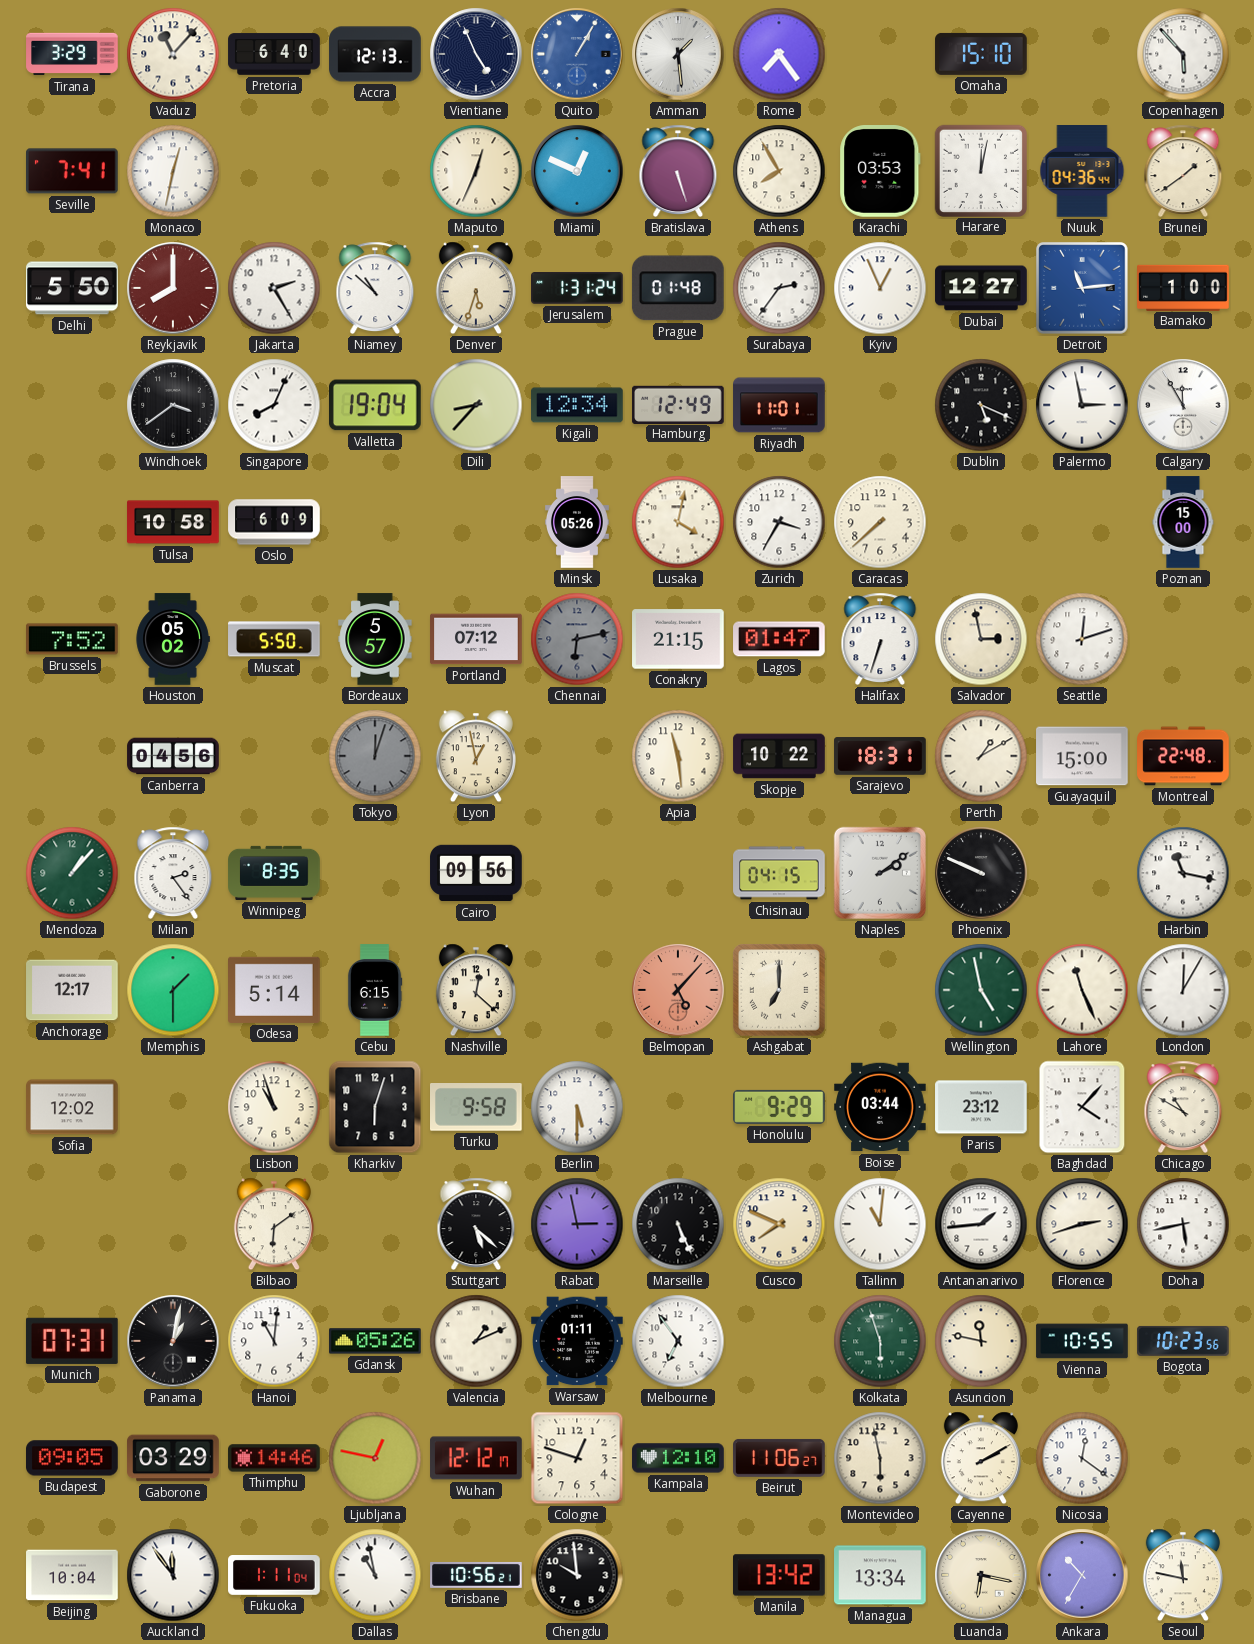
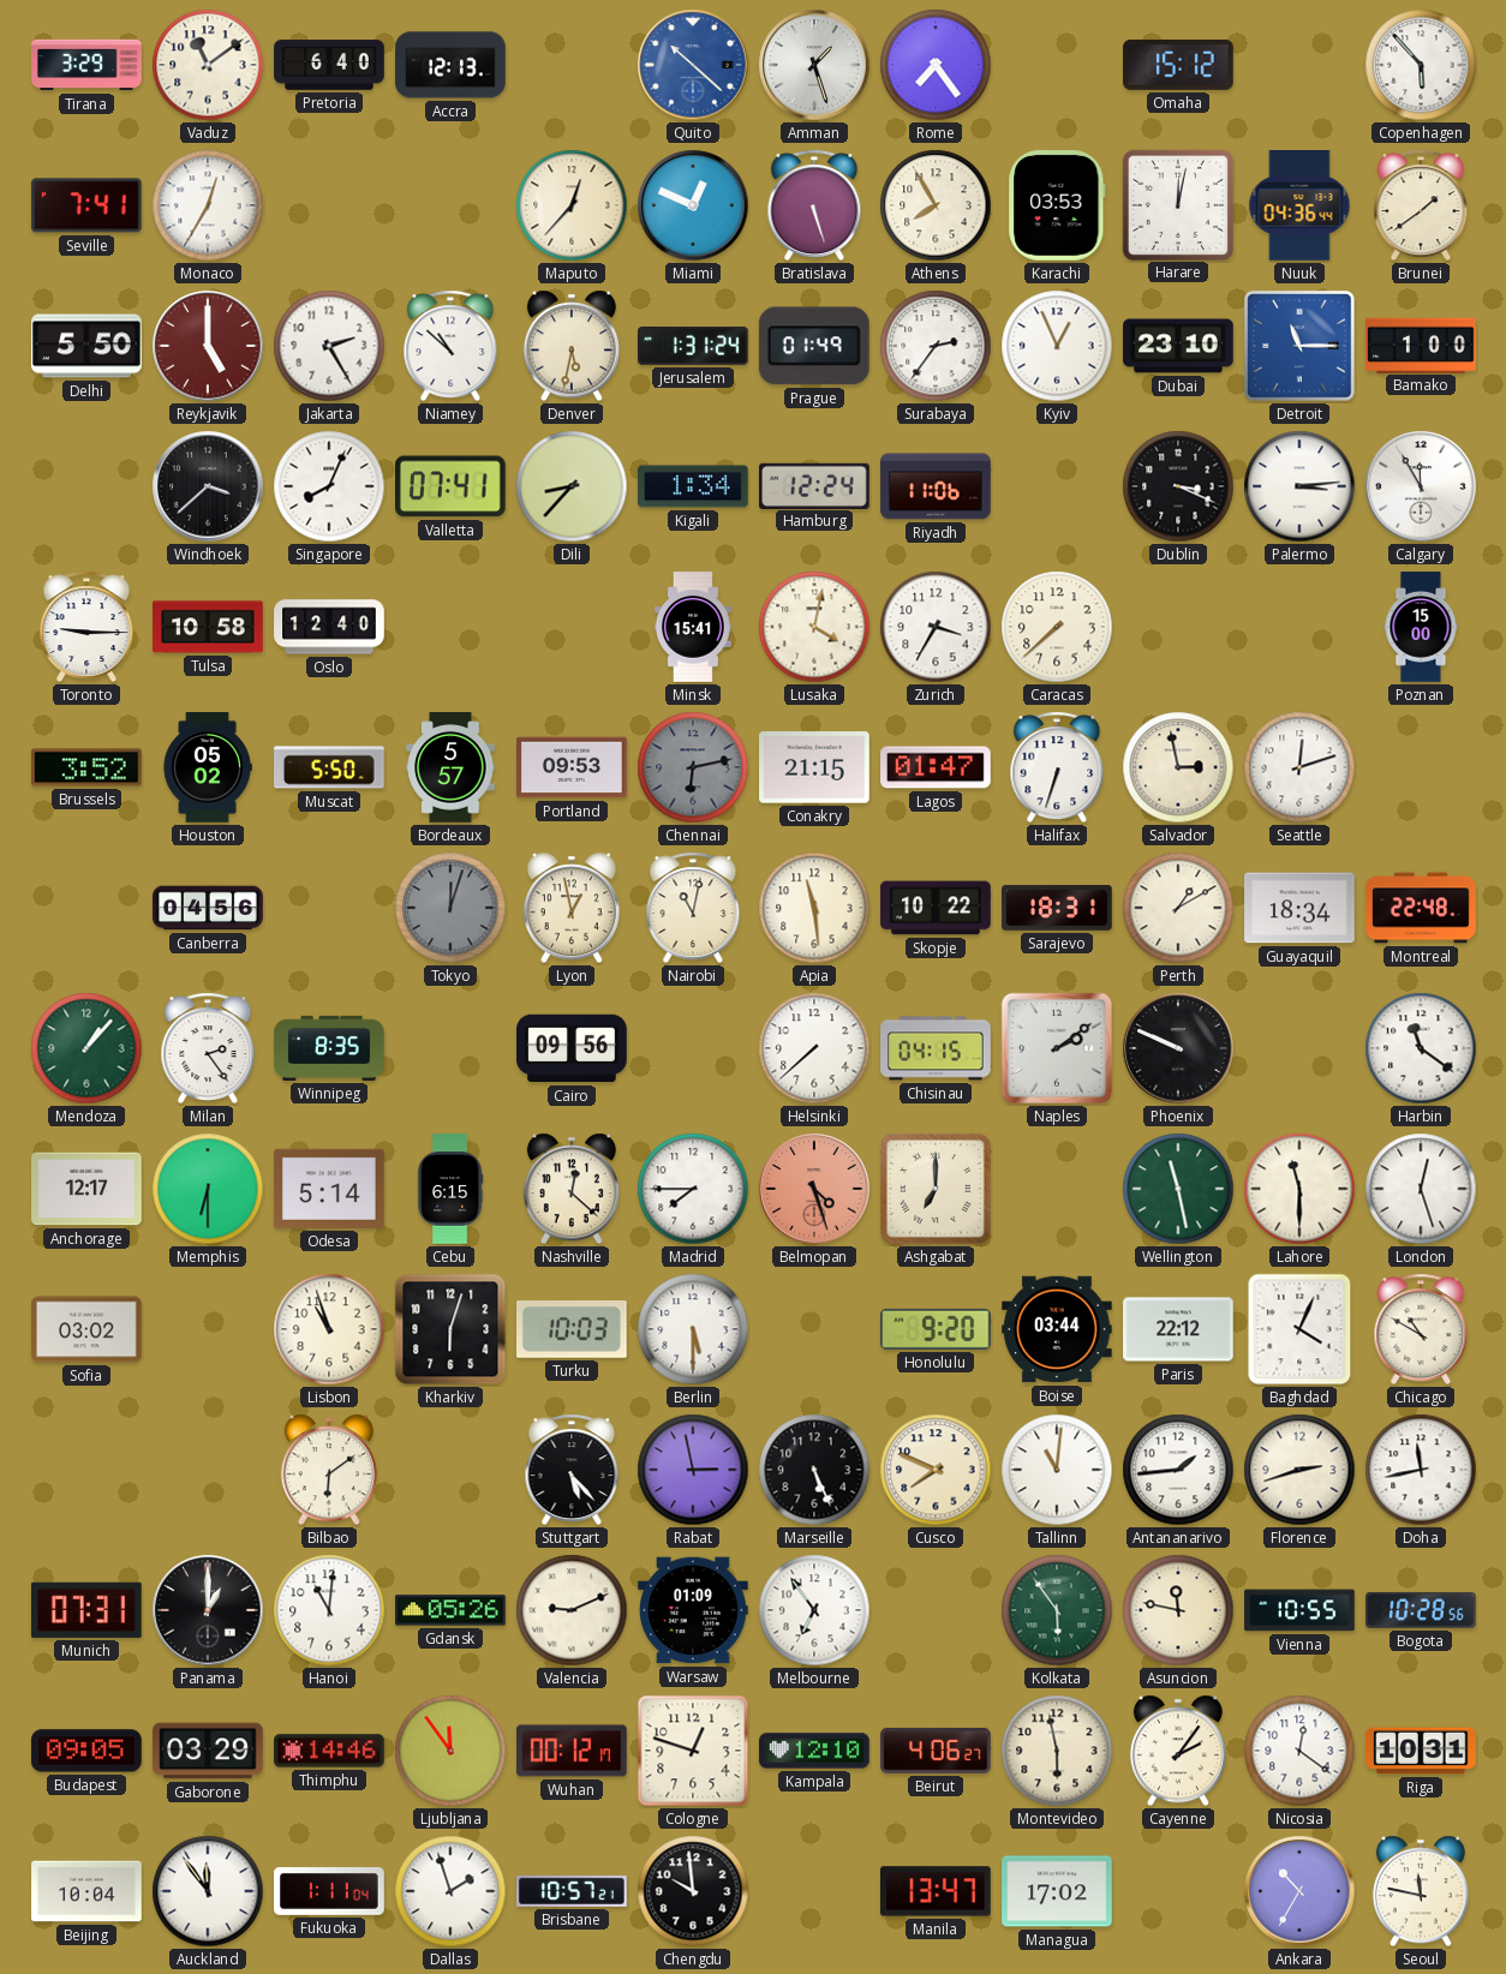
Vaduz: 11:07 -> 11:09 (208, 65)
Vientiane: 4:56 -> none (476, 54)
Quito: 1:05 -> 10:22 (693, 65)
Amman: 1:29 -> 1:27 (814, 65)
Omaha: 15:10 -> 15:12 (1178, 65)
Monaco: 12:32 -> 12:35 (208, 205)
Maputo: 12:34 -> 12:37 (572, 205)
Reykjavik: 8:00 -> 5:00 (208, 346)
Denver: 5:33 -> 5:32 (572, 346)
Prague: 01:48 -> 01:49 (814, 346)
Dubai: 12:27 -> 23:10 (1178, 346)
Detroit: 11:14 -> 11:15 (1299, 346)
Windhoek: 3:39 -> 3:38 (208, 486)
Valletta: 19:04 -> 07:41 (452, 486)
Kigali: 12:34 -> 1:34 (693, 486)
Hamburg: 12:49 -> 12:24 (814, 485)
Riyadh: 11:01 -> 11:06 (936, 486)
Dublin: 5:19 -> 3:19 (1178, 486)
Palermo: 2:58 -> 3:14 (1299, 486)
Toronto: none -> 9:15 (86, 627)
Oslo: 6:09 -> 12:40 (329, 627)
Minsk: 05:26 -> 15:41 (694, 627)
Brussels: 7:52 -> 3:52 (86, 767)
Portland: 07:12 -> 09:53 (572, 767)
Nairobi: none -> 11:02 (693, 908)
Guayaquil: 15:00 -> 18:34 (1299, 908)
Helsinki: none -> 7:38 (814, 1048)
Harbin: 11:17 -> 11:21 (1421, 1048)
Memphis: 1:30 -> 6:30 (208, 1189)
Madrid: none -> 7:45 (693, 1189)
Belmopan: 5:07 -> 4:27 (814, 1189)
Wellington: 4:58 -> 11:28 (1178, 1189)
Lahore: 11:26 -> 11:30 (1299, 1189)
London: 12:05 -> 12:27 (1421, 1189)
Sofia: 12:02 -> 03:02 (86, 1329)
Turku: 9:58 -> 10:03 (573, 1330)
Honolulu: 9:29 -> 9:20 (936, 1329)
Paris: 23:12 -> 22:12 (1178, 1329)
Baghdad: 4:07 -> 4:04 (1299, 1329)
Stuttgart: 5:22 -> 5:23 (572, 1470)
Doha: 5:43 -> 11:43 (1421, 1470)
Panama: 1:02 -> 1:00 (208, 1610)
Valencia: 1:11 -> 9:11 (572, 1610)
Warsaw: 01:11 -> 01:09 (693, 1610)
Kolkata: 5:57 -> 5:54 (1057, 1610)
Bogota: 10:23 -> 10:28 (1421, 1610)
Ljubljana: 12:47 -> 11:54 (450, 1751)
Wuhan: 12:12 -> 00:12 (572, 1751)
Beirut: 11:06 -> 4:06 (936, 1751)
Cayenne: 2:10 -> 2:06 (1178, 1751)
Riga: none -> 10:31 (1421, 1751)
Dallas: 10:58 -> 1:57 (450, 1891)
Brisbane: 10:56 -> 10:57 (572, 1891)
Manila: 13:42 -> 13:47 (936, 1891)
Managua: 13:34 -> 17:02 (1057, 1891)
Luanda: 6:17 -> none (981, 1575)
